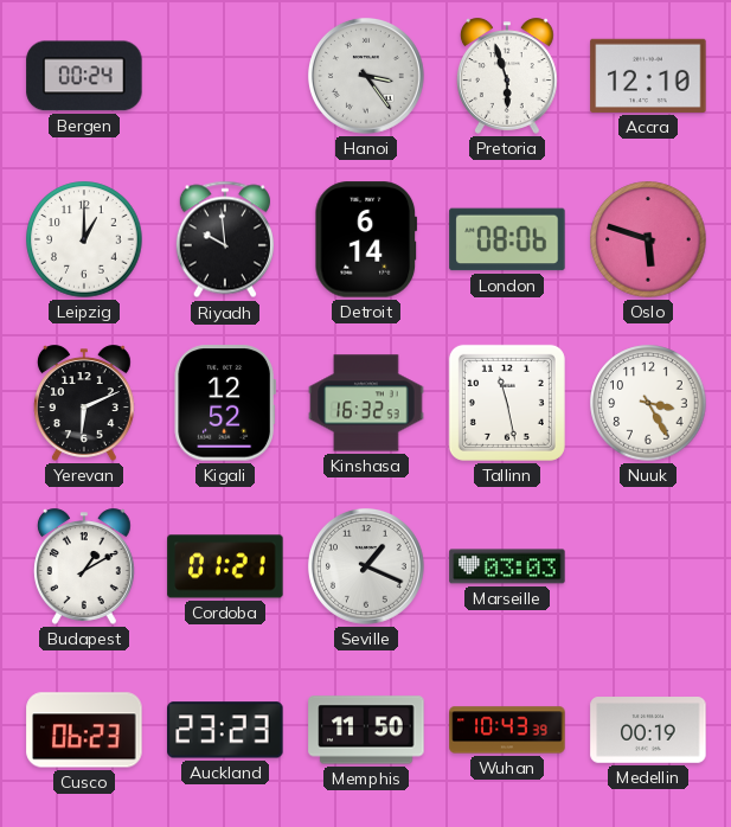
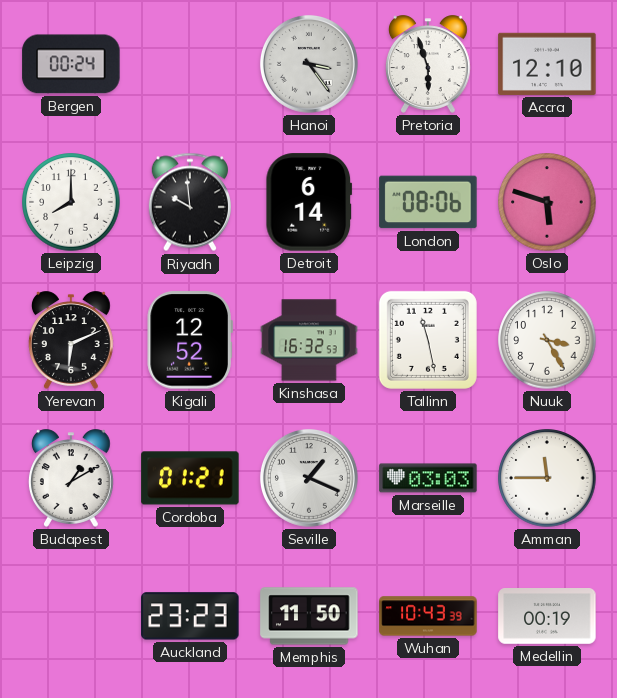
Leipzig: 1:00 -> 8:00 (71, 202)
Amman: none -> 11:45 (547, 478)
Cusco: 06:23 -> none (84, 730)
